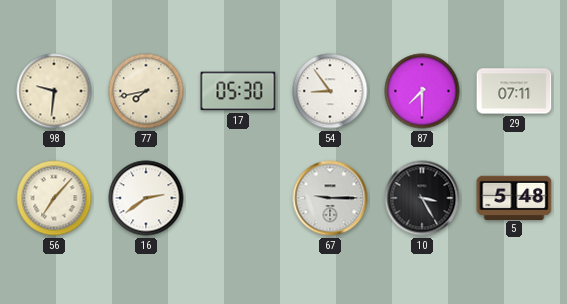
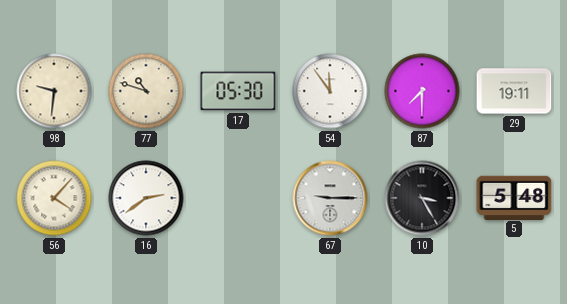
77: 7:43 -> 10:48 (146, 91)
54: 8:54 -> 11:54 (330, 91)
29: 07:11 -> 19:11 (514, 91)
56: 7:07 -> 4:07 (54, 198)
